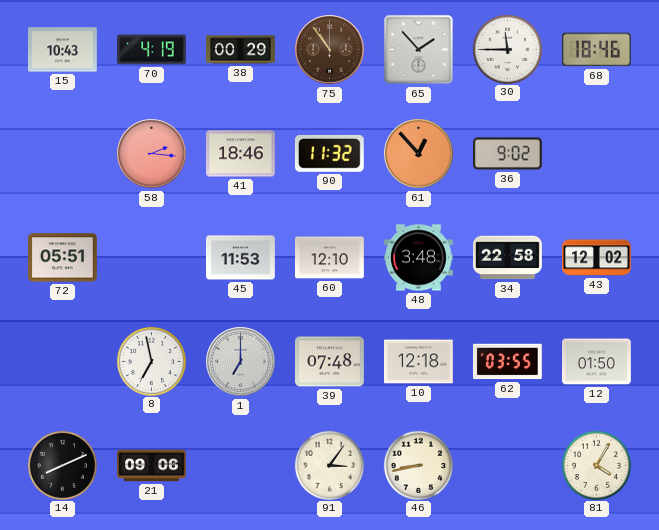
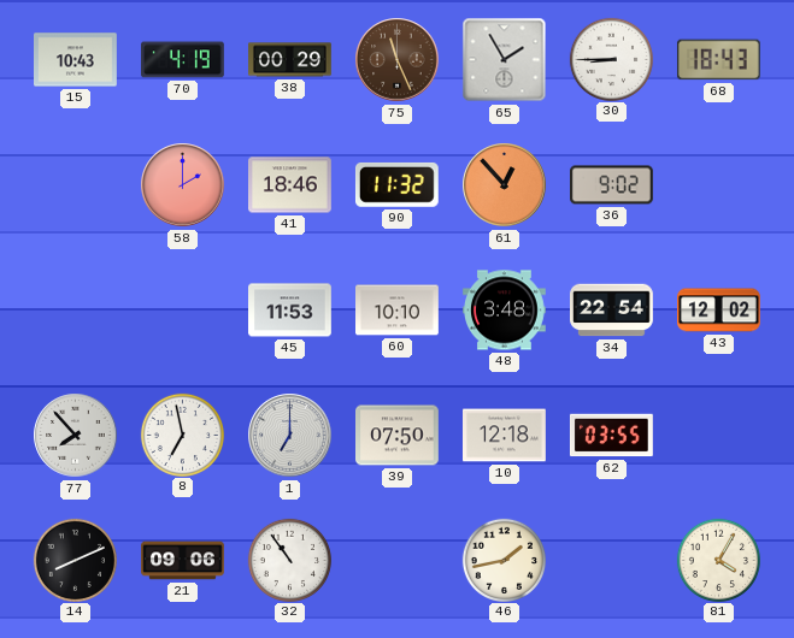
75: 10:54 -> 11:26 (398, 60)
65: 1:53 -> 1:55 (505, 60)
30: 11:45 -> 8:45 (611, 59)
68: 18:46 -> 18:43 (718, 60)
58: 2:16 -> 2:00 (183, 185)
72: 05:51 -> none (63, 258)
60: 12:10 -> 10:10 (398, 311)
34: 22:58 -> 22:54 (612, 311)
77: none -> 7:53 (76, 436)
39: 07:48 -> 07:50 (398, 436)
12: 01:50 -> none (597, 362)
32: none -> 10:54 (289, 560)
91: 3:06 -> none (329, 465)
46: 8:43 -> 1:43 (504, 560)
